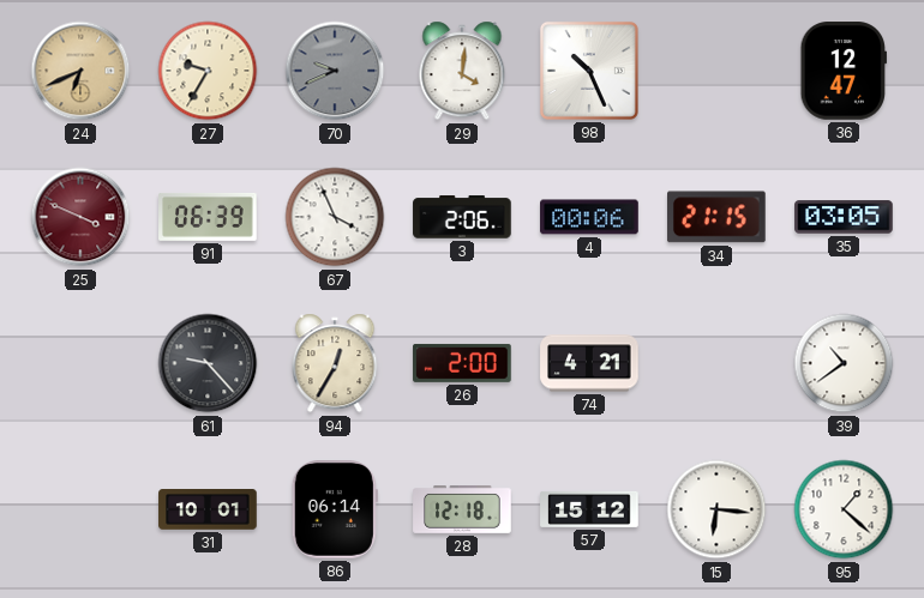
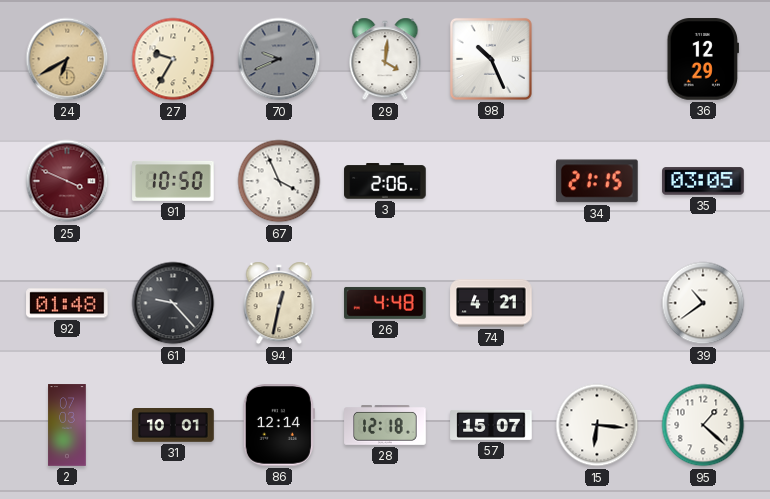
24: 6:41 -> 6:40 (67, 59)
36: 12:47 -> 12:29 (702, 59)
91: 06:39 -> 10:50 (173, 181)
4: 00:06 -> none (589, 217)
92: none -> 01:48 (67, 303)
94: 12:35 -> 12:32 (279, 303)
26: 2:00 -> 4:48 (385, 303)
2: none -> 07:03 (67, 425)
86: 06:14 -> 12:14 (279, 425)
57: 15:12 -> 15:07 (491, 425)
